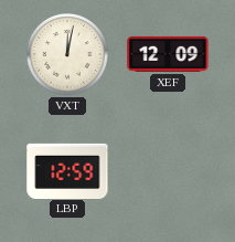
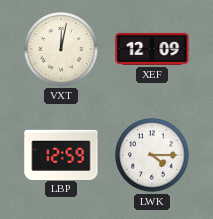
LWK: none -> 4:15 (153, 156)
